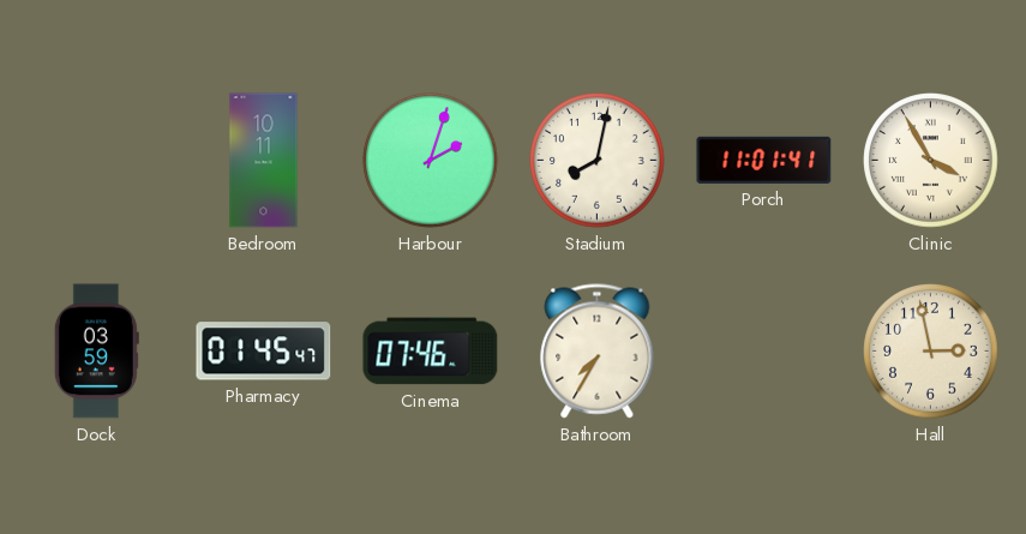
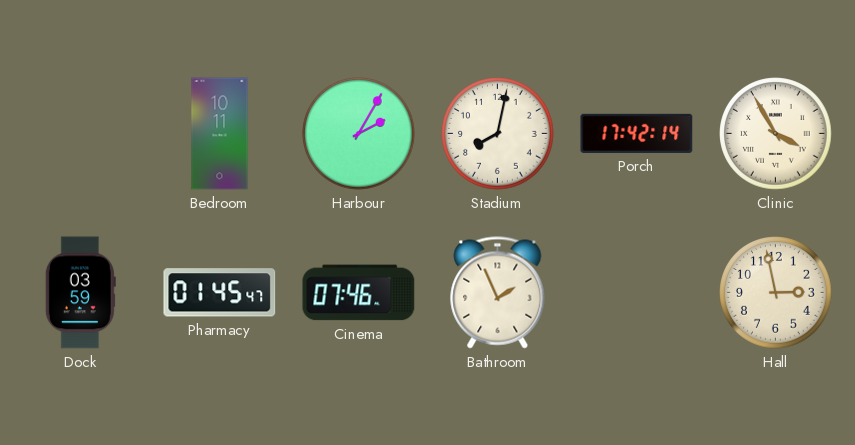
Harbour: 2:03 -> 2:05 (359, 134)
Porch: 11:01 -> 17:42 (637, 133)
Bathroom: 7:35 -> 1:56 (498, 293)
